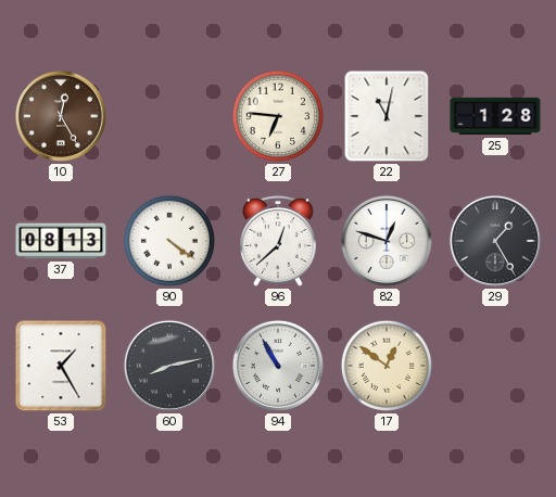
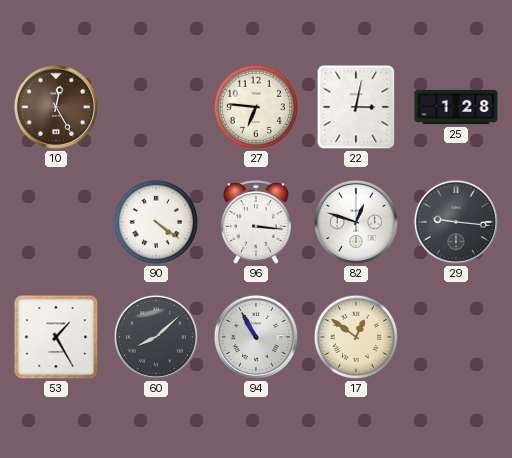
22: 11:02 -> 3:02 (356, 107)
37: 08:13 -> none (61, 241)
96: 12:38 -> 3:16 (257, 222)
29: 1:25 -> 9:16 (456, 222)
60: 8:13 -> 8:08 (156, 337)
